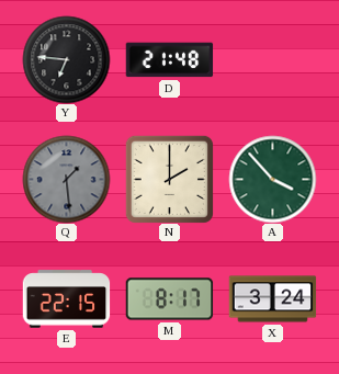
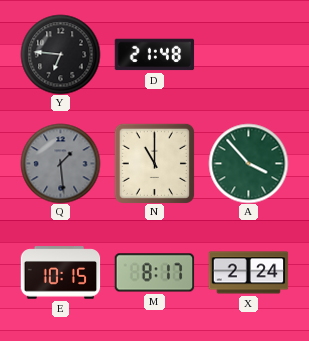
N: 2:00 -> 11:00 (154, 163)
E: 22:15 -> 10:15 (60, 273)
X: 3:24 -> 2:24 (248, 273)
